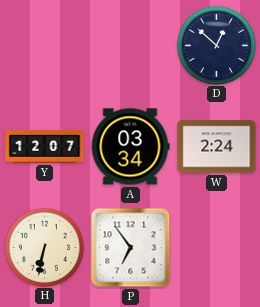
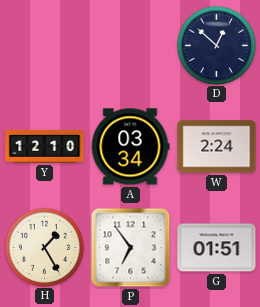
Y: 12:07 -> 12:10 (45, 146)
H: 6:32 -> 1:25 (44, 247)
G: none -> 01:51 (217, 248)
